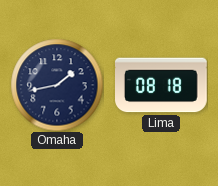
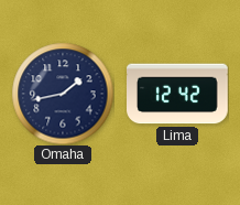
Lima: 08:18 -> 12:42 (178, 94)
